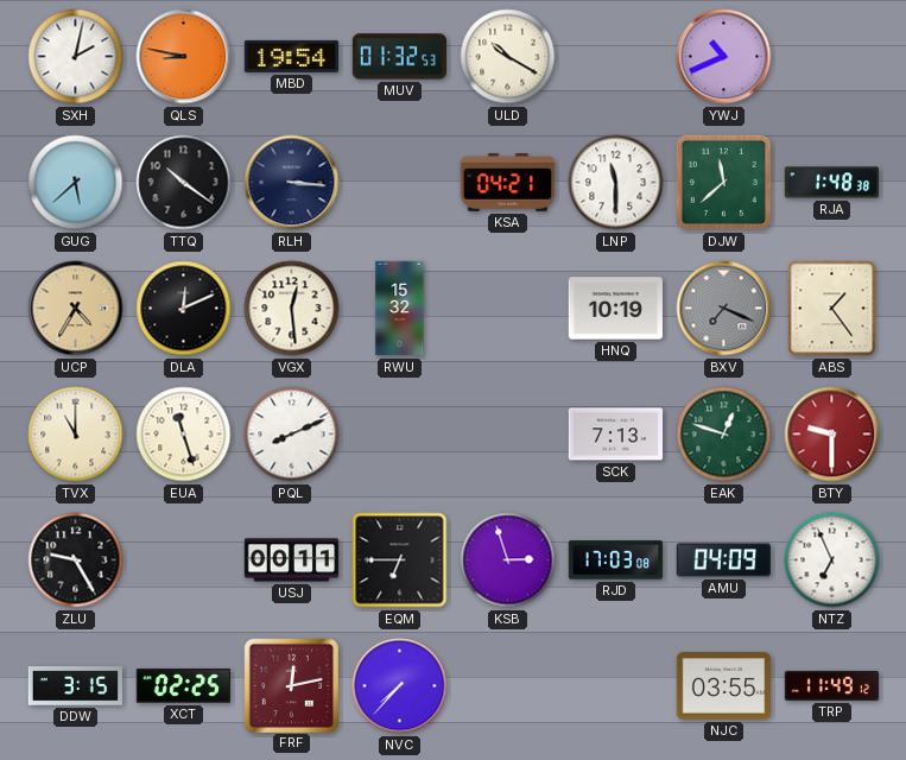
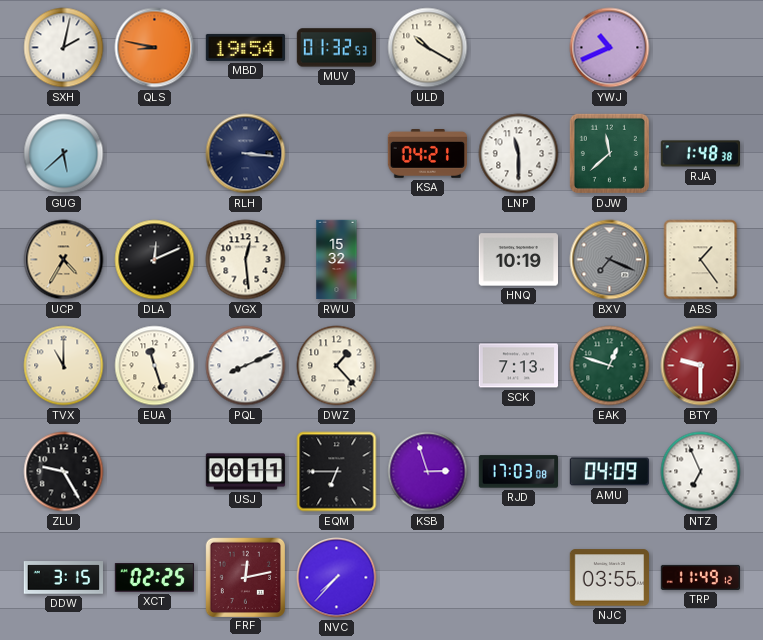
TTQ: 10:21 -> none (184, 183)
DWZ: none -> 1:23 (337, 366)
